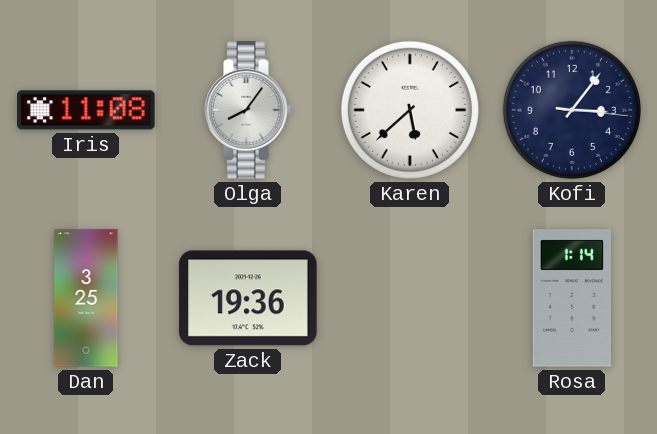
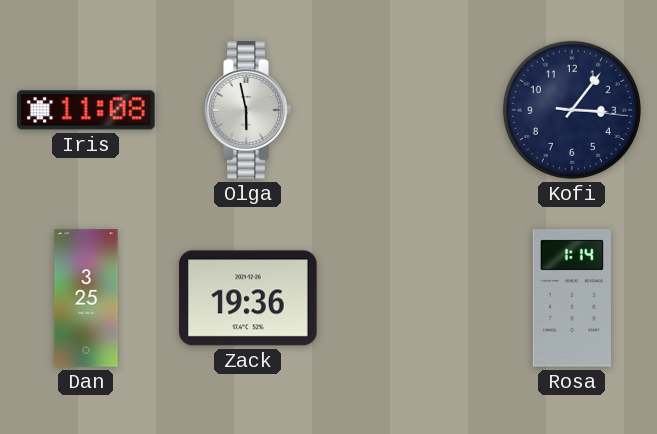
Olga: 8:06 -> 5:58 (248, 110)
Karen: 5:38 -> none (410, 110)
